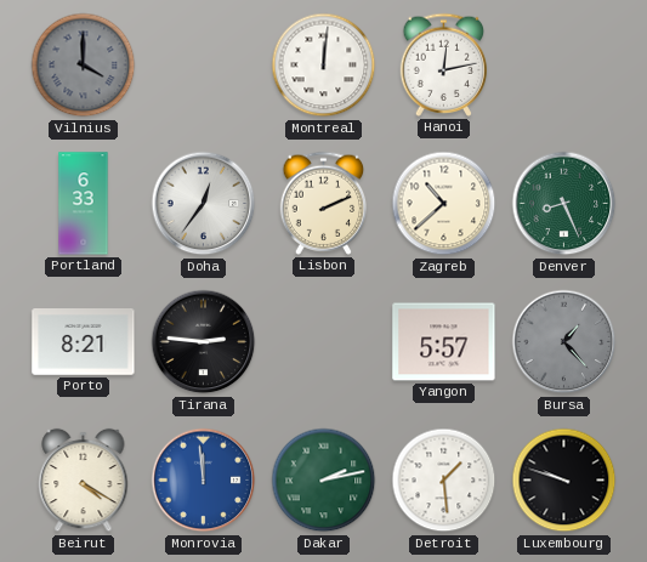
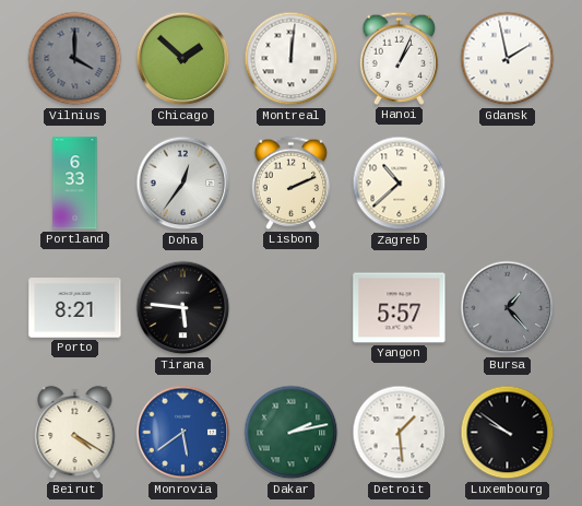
Chicago: none -> 1:52 (183, 59)
Hanoi: 12:13 -> 1:04 (400, 58)
Gdansk: none -> 1:58 (508, 59)
Denver: 8:26 -> none (564, 204)
Tirana: 2:46 -> 5:46 (183, 308)
Monrovia: 11:59 -> 5:39 (183, 433)
Luxembourg: 9:48 -> 9:51 (508, 433)
